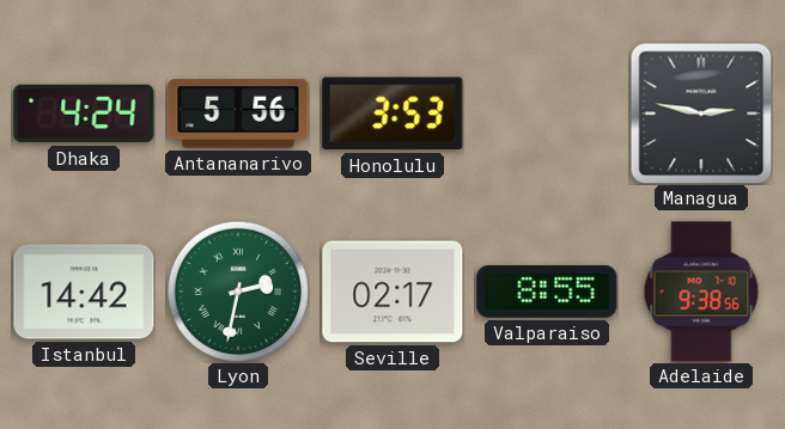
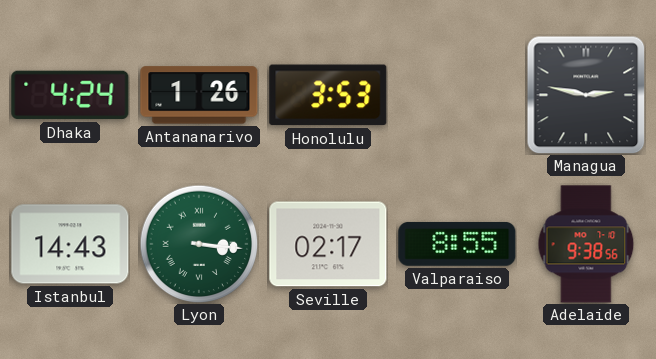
Antananarivo: 5:56 -> 1:26 (199, 95)
Istanbul: 14:42 -> 14:43 (70, 244)
Lyon: 2:32 -> 3:16 (199, 244)
